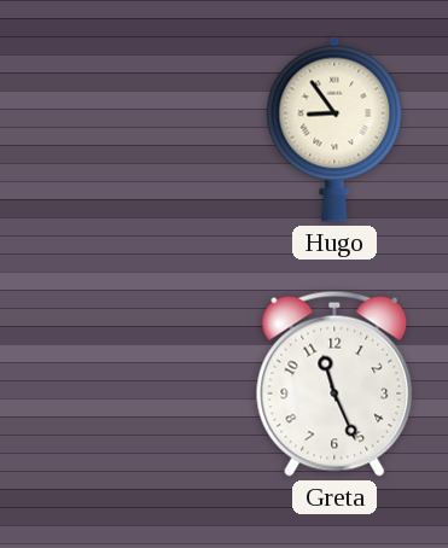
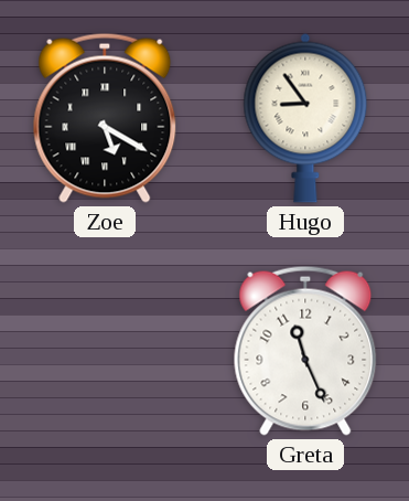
Zoe: none -> 5:20 (105, 118)
